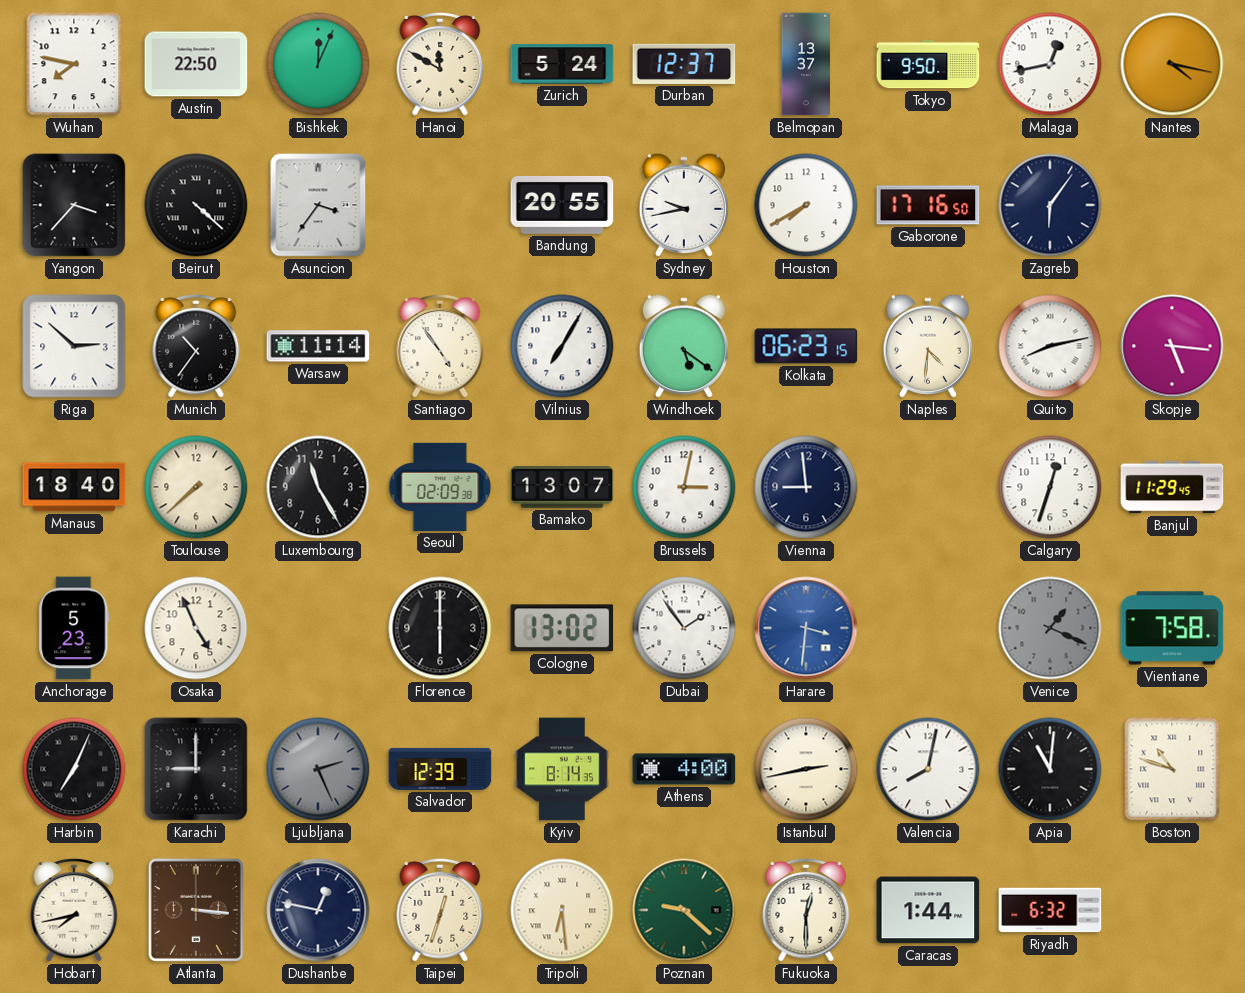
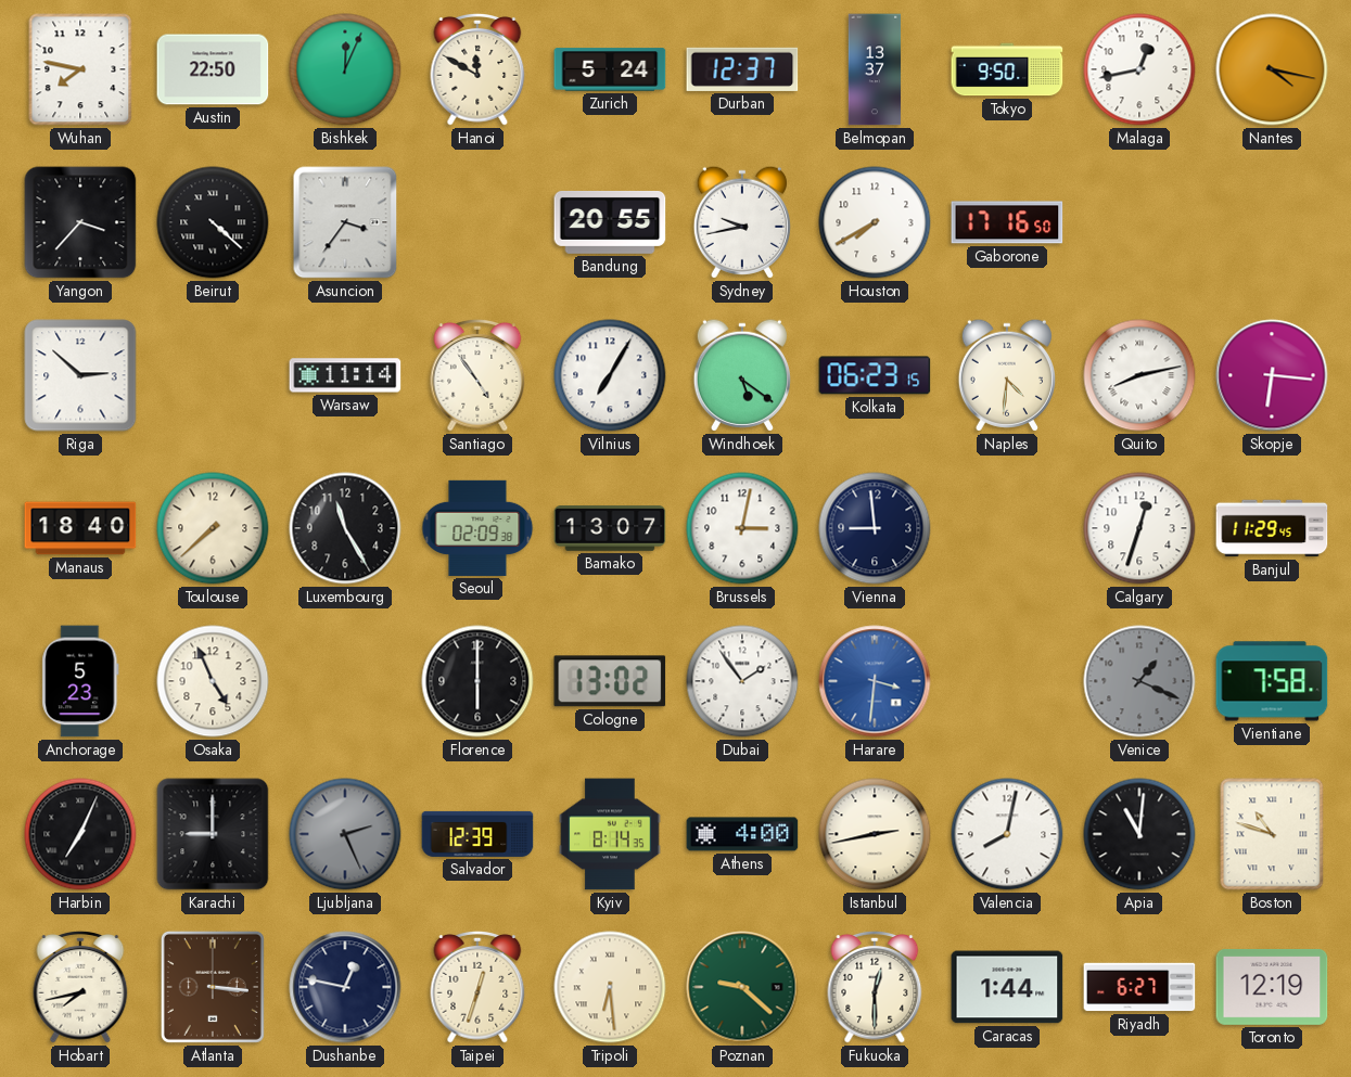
Zagreb: 6:06 -> none (1050, 205)
Munich: 10:36 -> none (196, 346)
Skopje: 5:16 -> 6:16 (1272, 375)
Riyadh: 6:32 -> 6:27 (1139, 987)
Toronto: none -> 12:19 (1272, 987)
